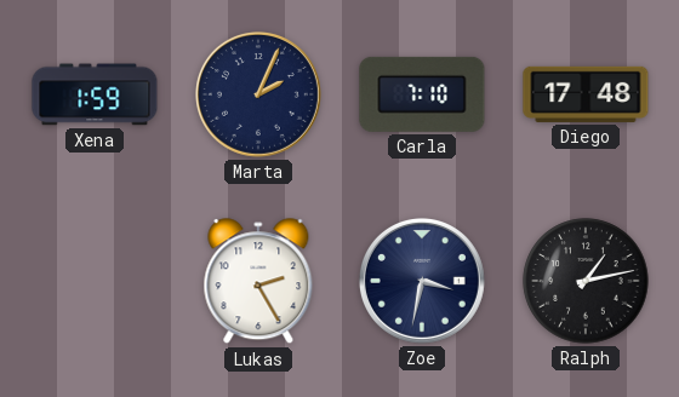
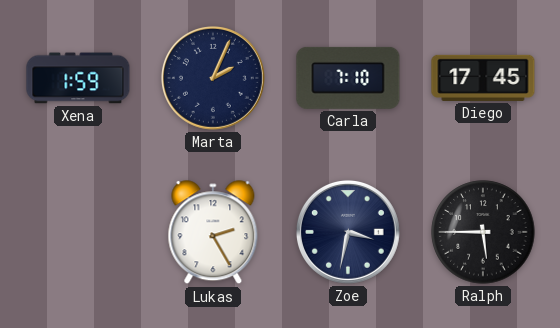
Diego: 17:48 -> 17:45 (483, 78)
Ralph: 1:13 -> 5:45 (483, 232)
